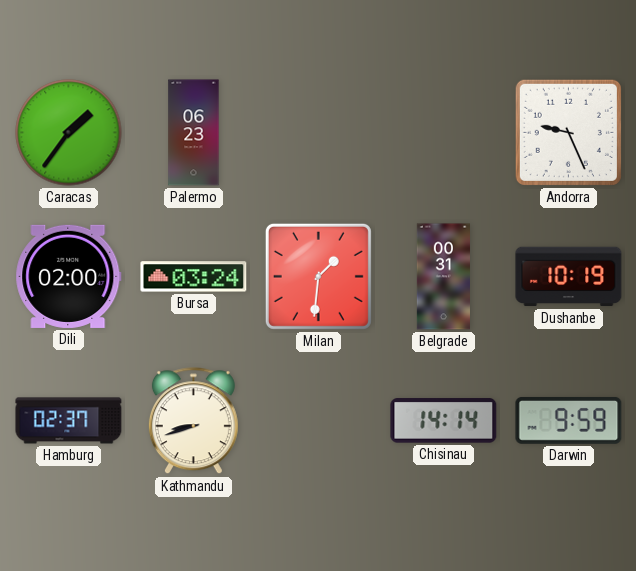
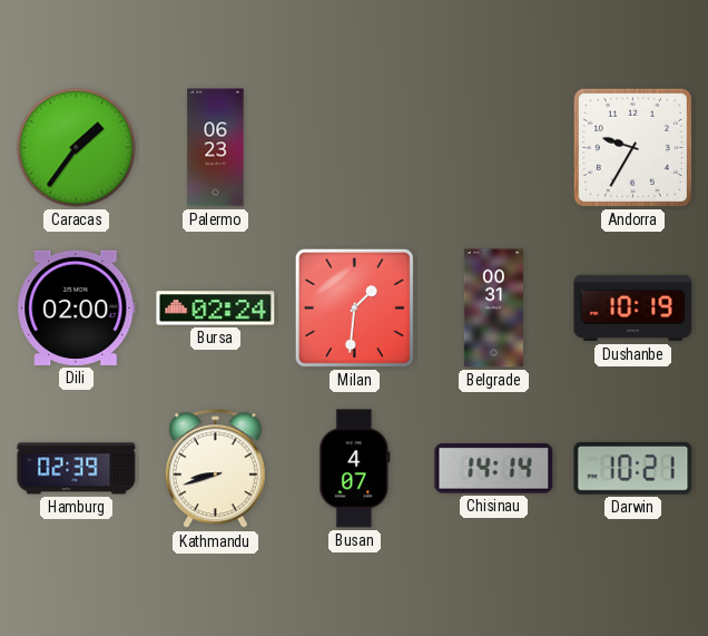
Andorra: 9:26 -> 9:35 (632, 147)
Bursa: 03:24 -> 02:24 (216, 309)
Hamburg: 02:37 -> 02:39 (77, 469)
Busan: none -> 4:07 (355, 469)
Darwin: 9:59 -> 10:21 (633, 468)
